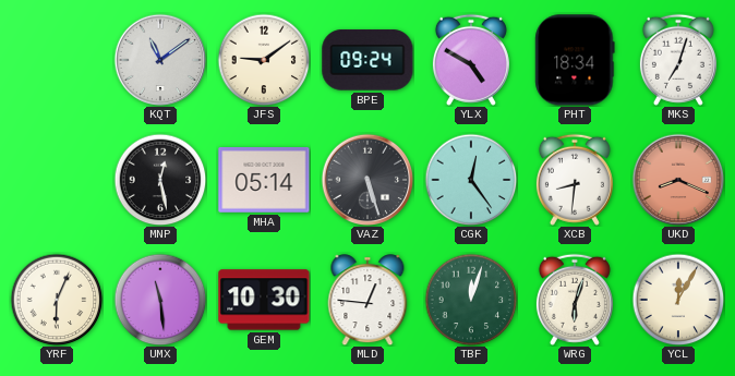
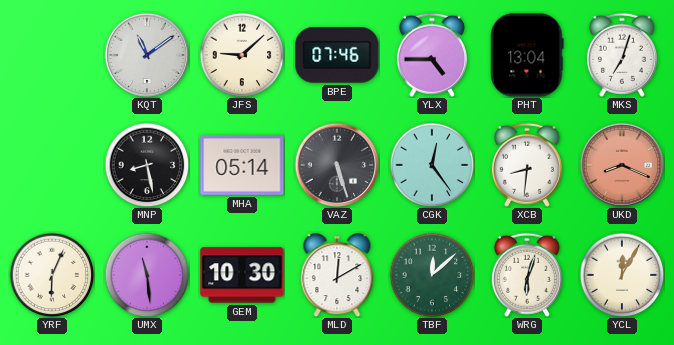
JFS: 9:09 -> 9:08 (242, 55)
BPE: 09:24 -> 07:46 (337, 55)
YLX: 4:50 -> 4:45 (432, 55)
PHT: 18:34 -> 13:04 (527, 55)
MNP: 12:28 -> 8:28 (147, 165)
MLD: 12:46 -> 12:10 (337, 275)
TBF: 12:03 -> 12:08 (432, 275)
